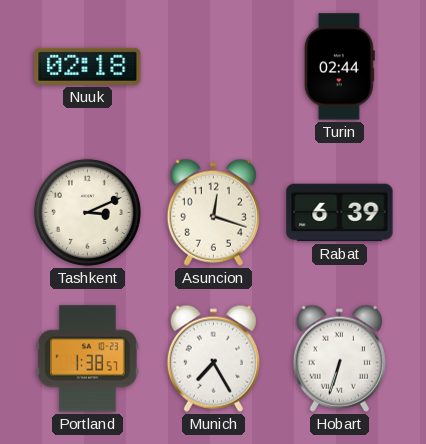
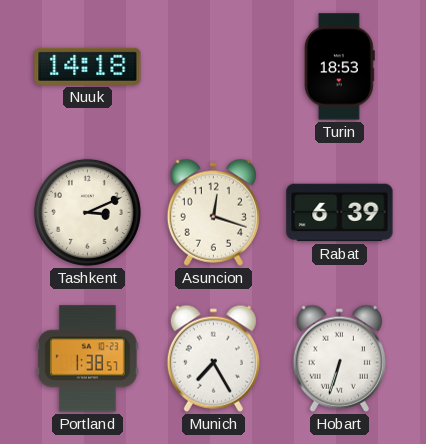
Nuuk: 02:18 -> 14:18 (88, 66)
Turin: 02:44 -> 18:53 (339, 67)
